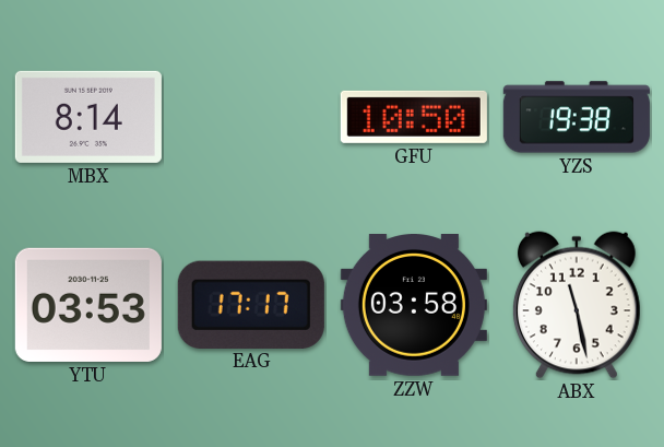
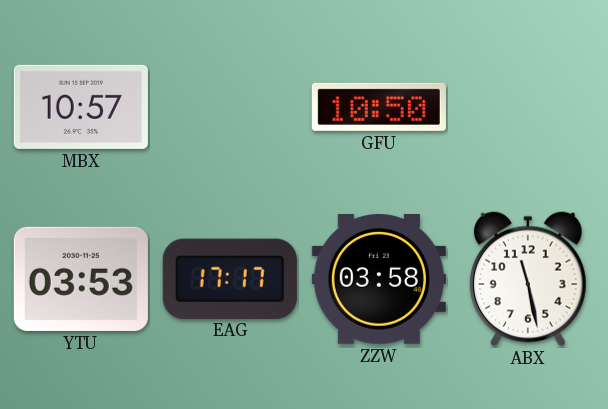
MBX: 8:14 -> 10:57 (81, 107)
YZS: 19:38 -> none (577, 117)
